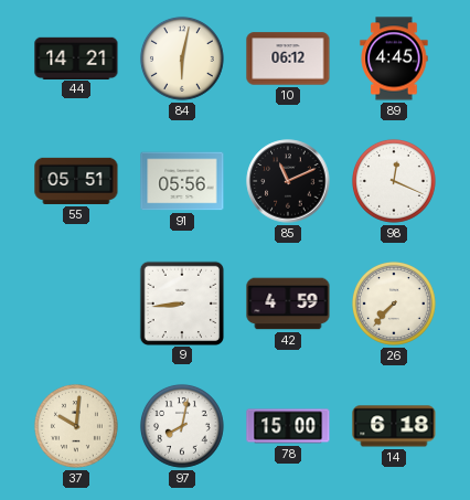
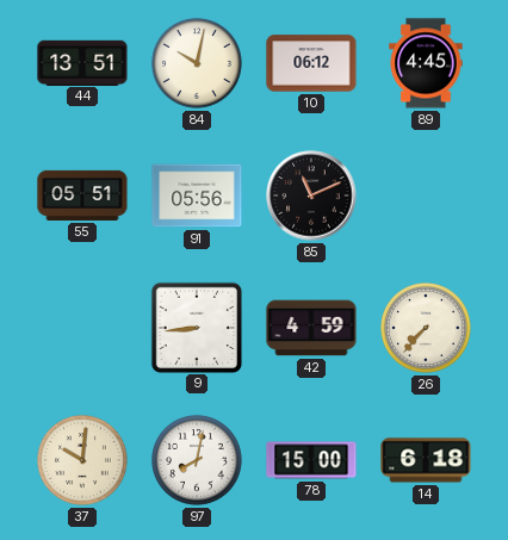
44: 14:21 -> 13:51 (82, 62)
84: 6:02 -> 10:02 (197, 63)
98: 12:19 -> none (394, 181)
